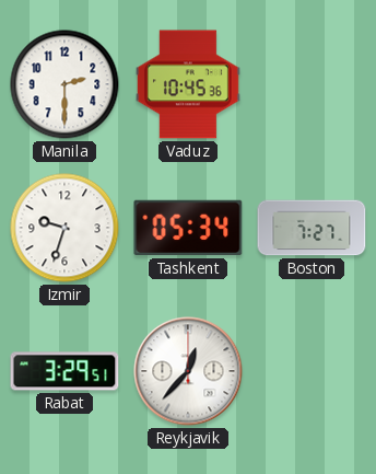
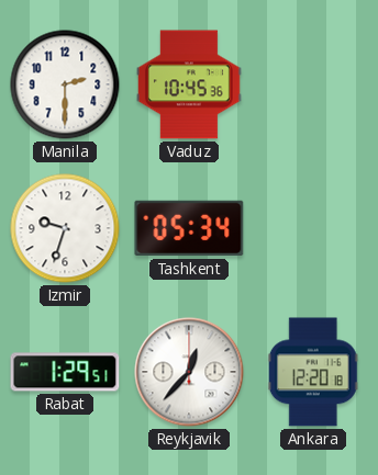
Boston: 7:27 -> none (312, 228)
Rabat: 3:29 -> 1:29 (65, 372)
Ankara: none -> 12:20 (313, 372)
